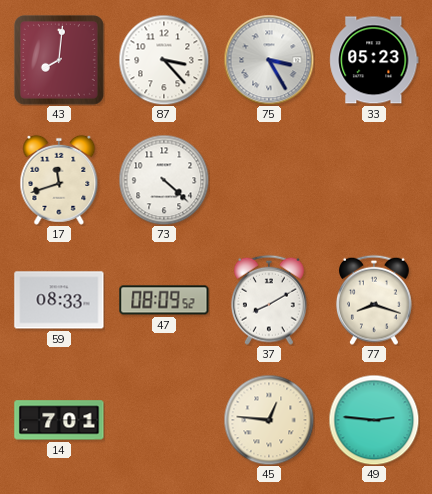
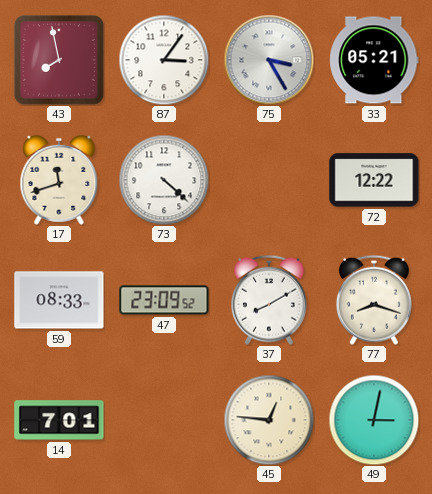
43: 8:01 -> 7:58 (59, 60)
87: 3:23 -> 3:06 (164, 60)
33: 05:23 -> 05:21 (374, 60)
72: none -> 12:22 (374, 180)
47: 08:09 -> 23:09 (164, 300)
49: 2:46 -> 3:02 (374, 420)
